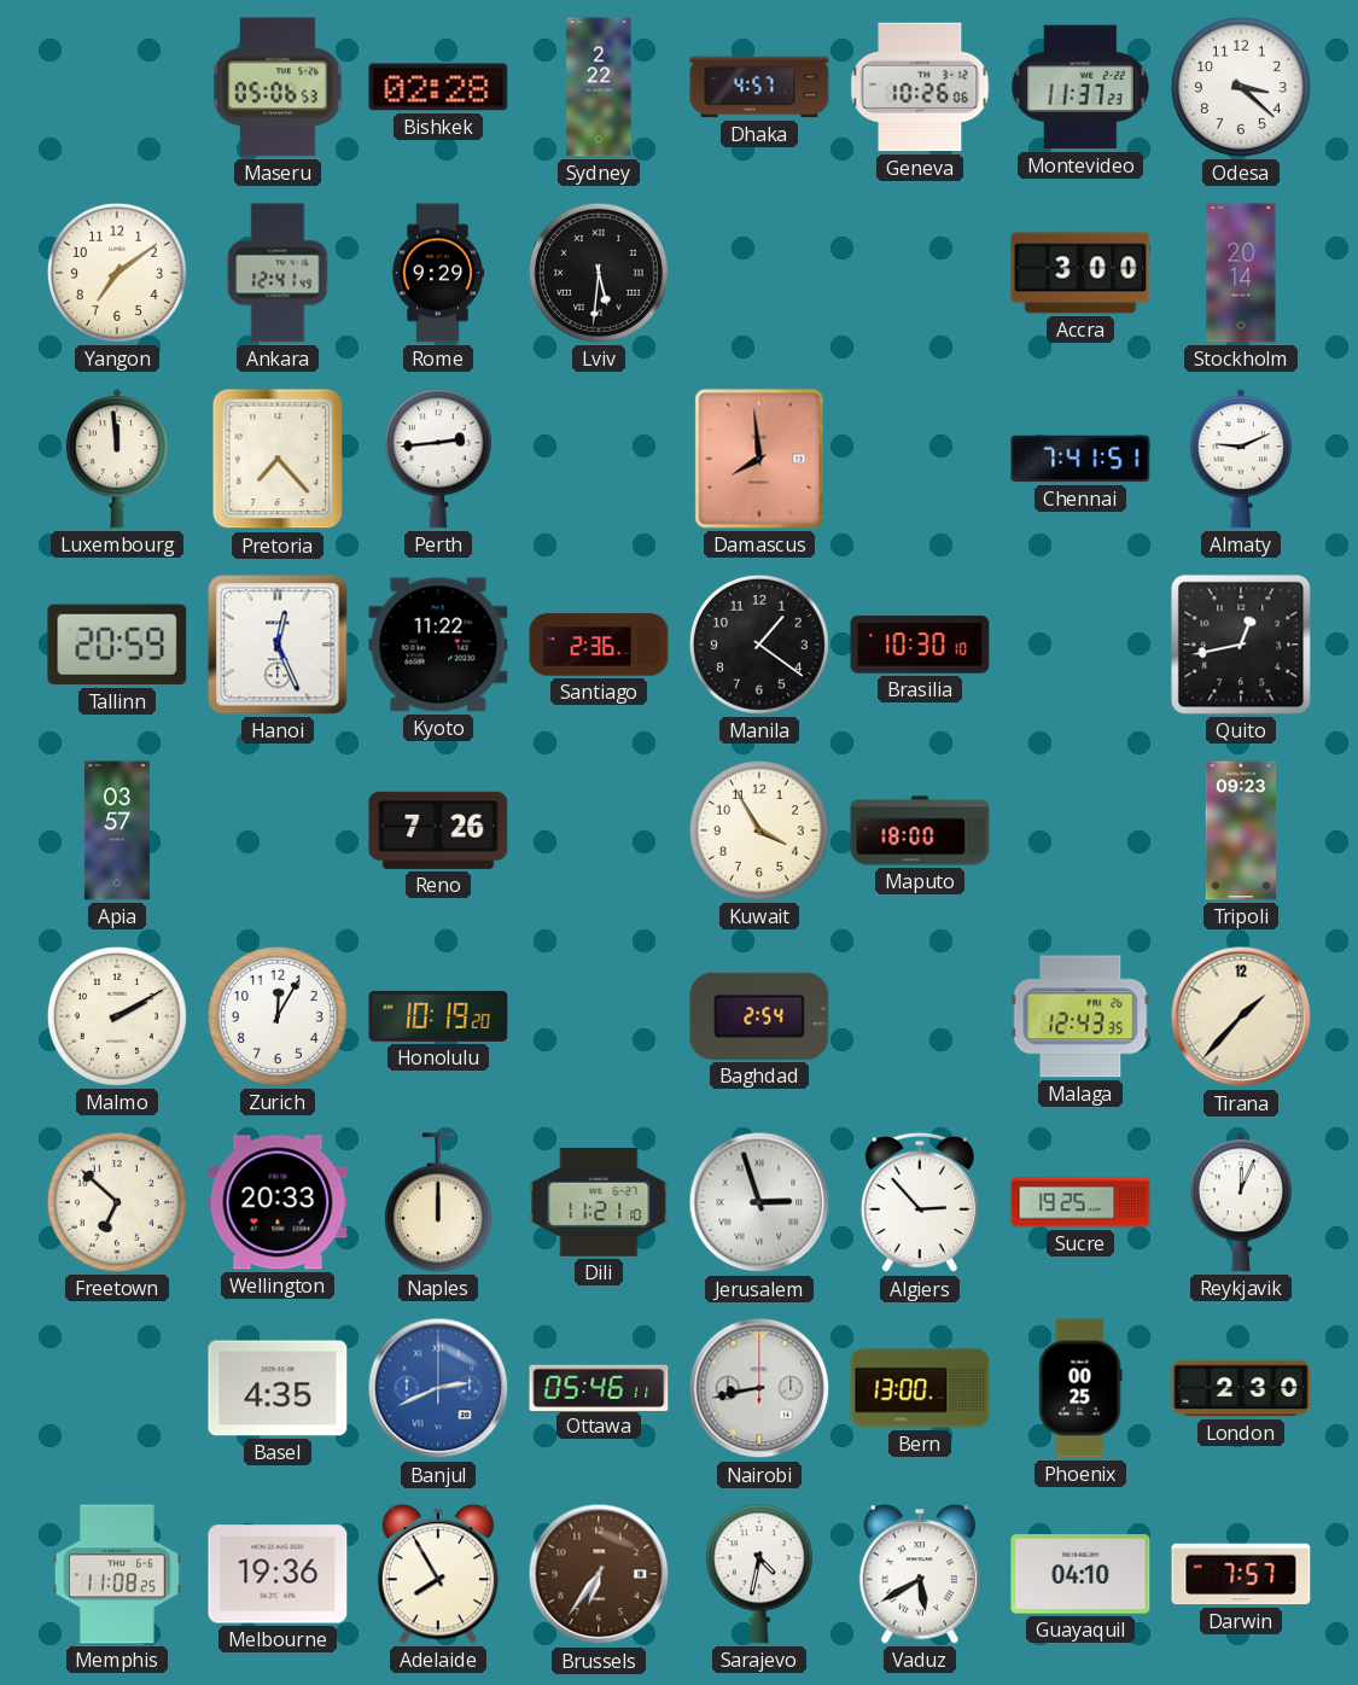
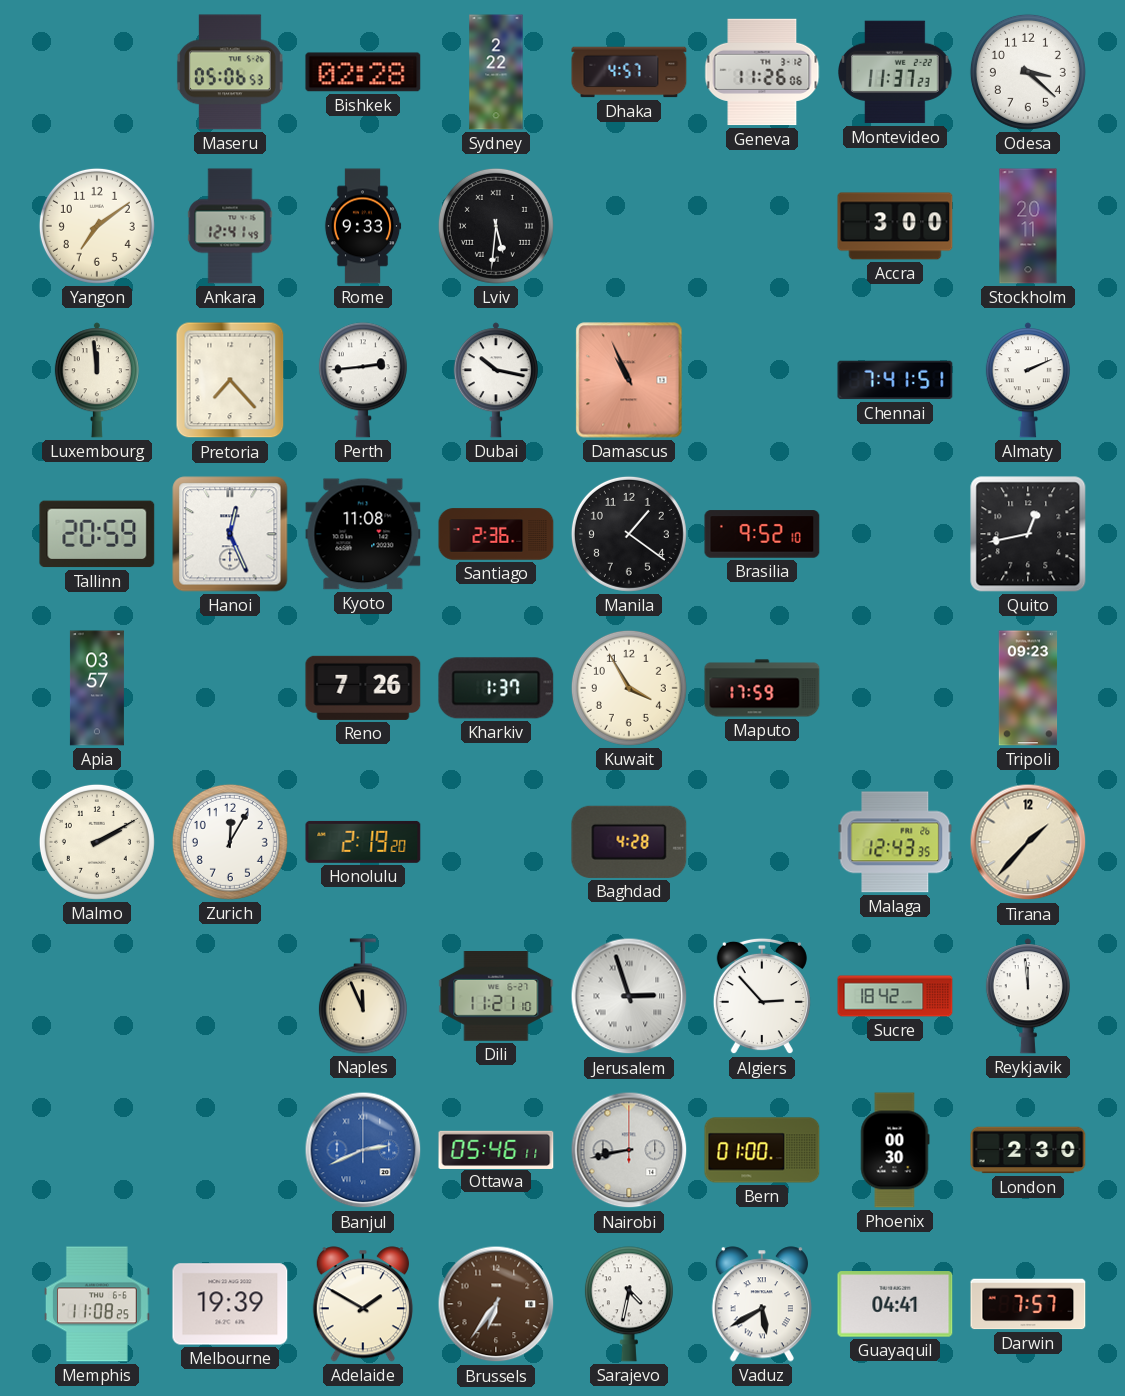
Geneva: 10:26 -> 11:26 (762, 72)
Rome: 9:29 -> 9:33 (363, 226)
Stockholm: 20:14 -> 20:11 (1028, 226)
Dubai: none -> 10:17 (496, 380)
Damascus: 7:59 -> 10:56 (629, 380)
Almaty: 9:11 -> 2:11 (1028, 380)
Kyoto: 11:22 -> 11:08 (363, 534)
Brasilia: 10:30 -> 9:52 (762, 534)
Kharkiv: none -> 1:37 (496, 688)
Maputo: 18:00 -> 17:59 (762, 688)
Honolulu: 10:19 -> 2:19 (363, 842)
Baghdad: 2:54 -> 4:28 (629, 842)
Freetown: 6:52 -> none (117, 1202)
Wellington: 20:33 -> none (278, 1202)
Naples: 12:00 -> 11:56 (363, 996)
Sucre: 19:25 -> 18:42 (895, 996)
Reykjavik: 12:04 -> 11:59 (1028, 996)
Basel: 4:35 -> none (278, 1388)
Bern: 13:00 -> 01:00 (762, 1150)
Phoenix: 00:25 -> 00:30 (895, 1150)
Melbourne: 19:36 -> 19:39 (230, 1304)
Adelaide: 7:55 -> 1:50 (363, 1304)
Guayaquil: 04:10 -> 04:41 (895, 1304)
